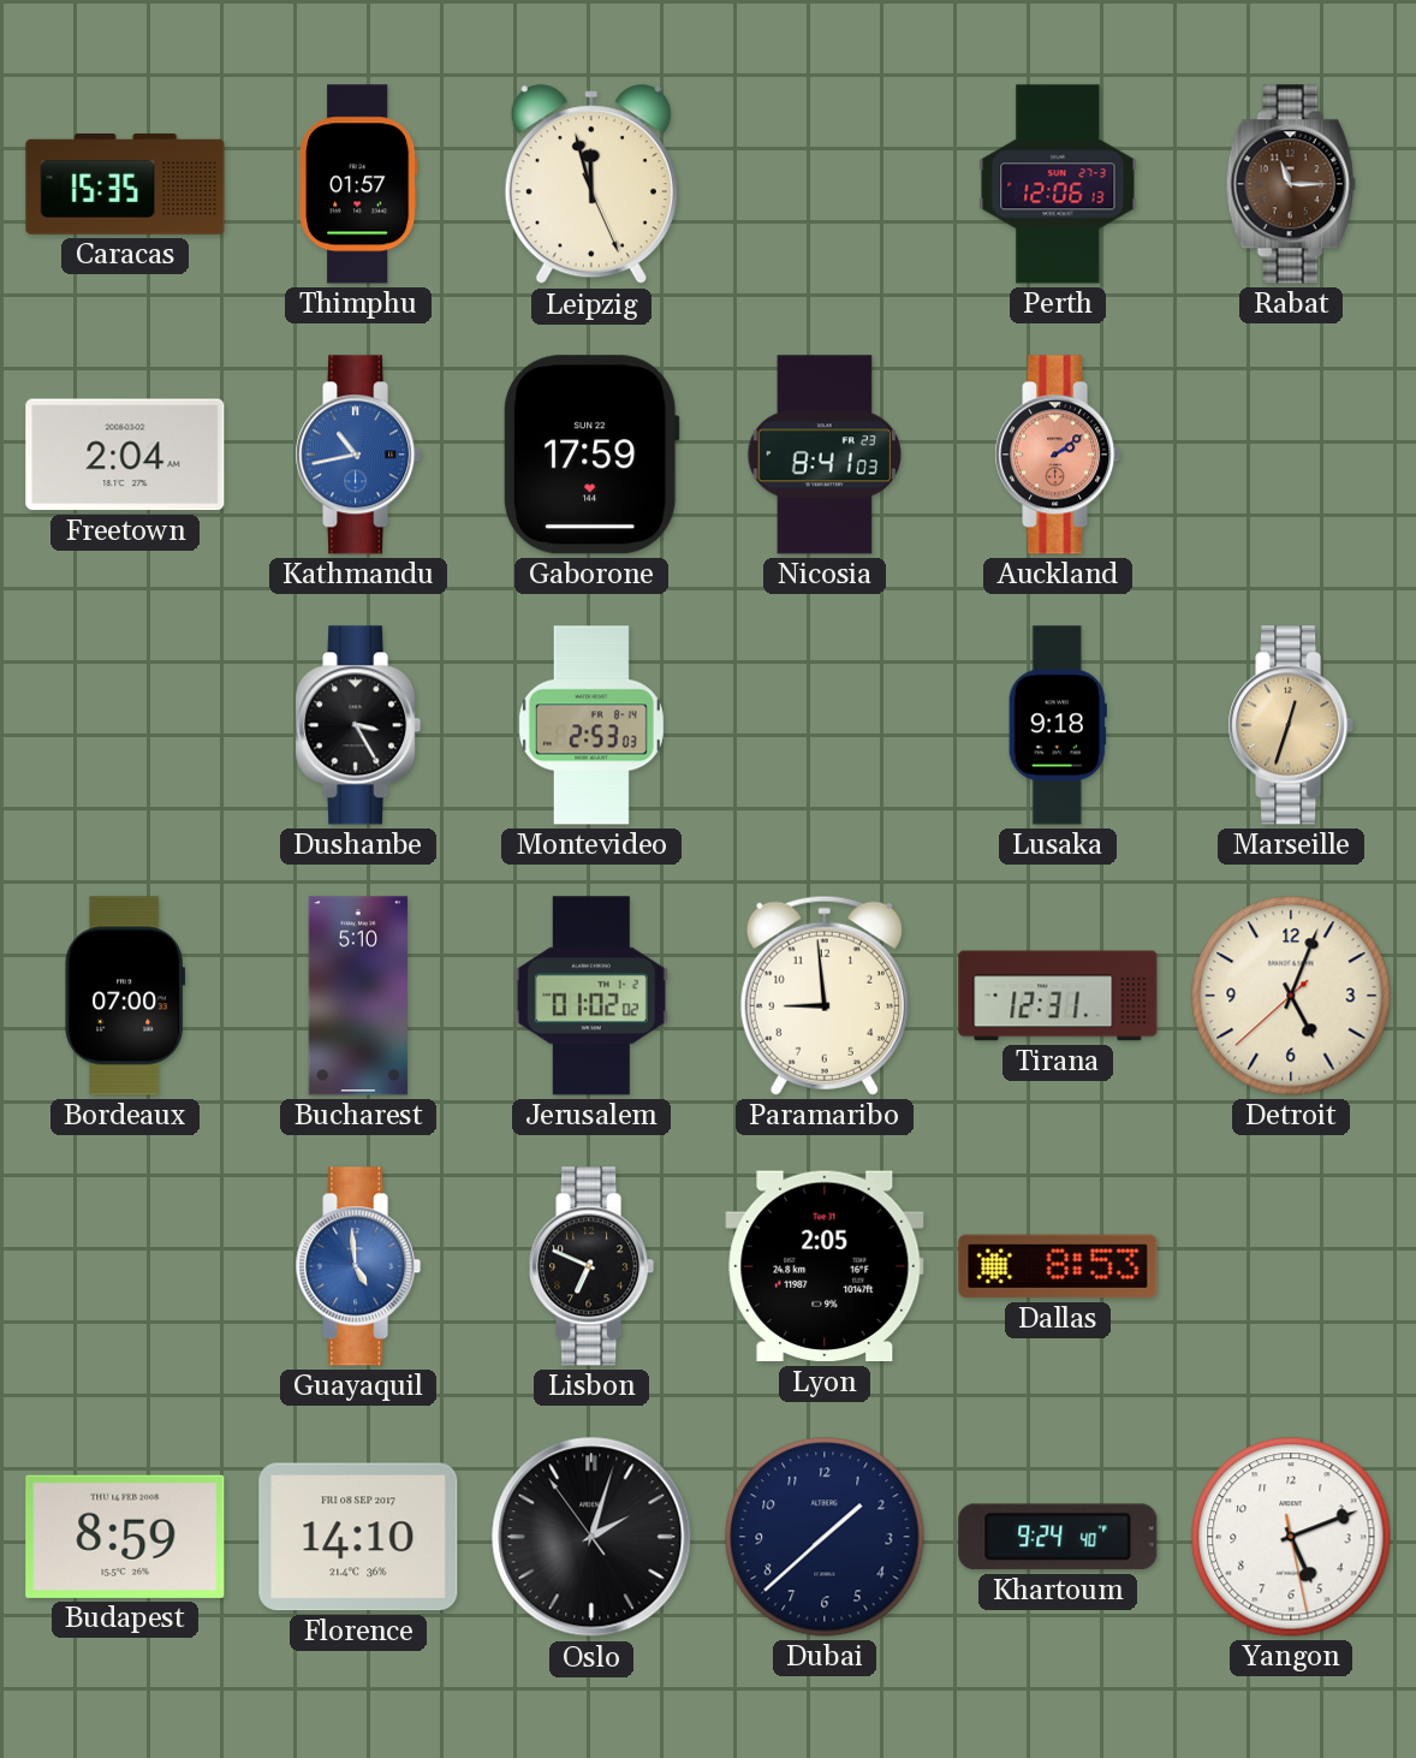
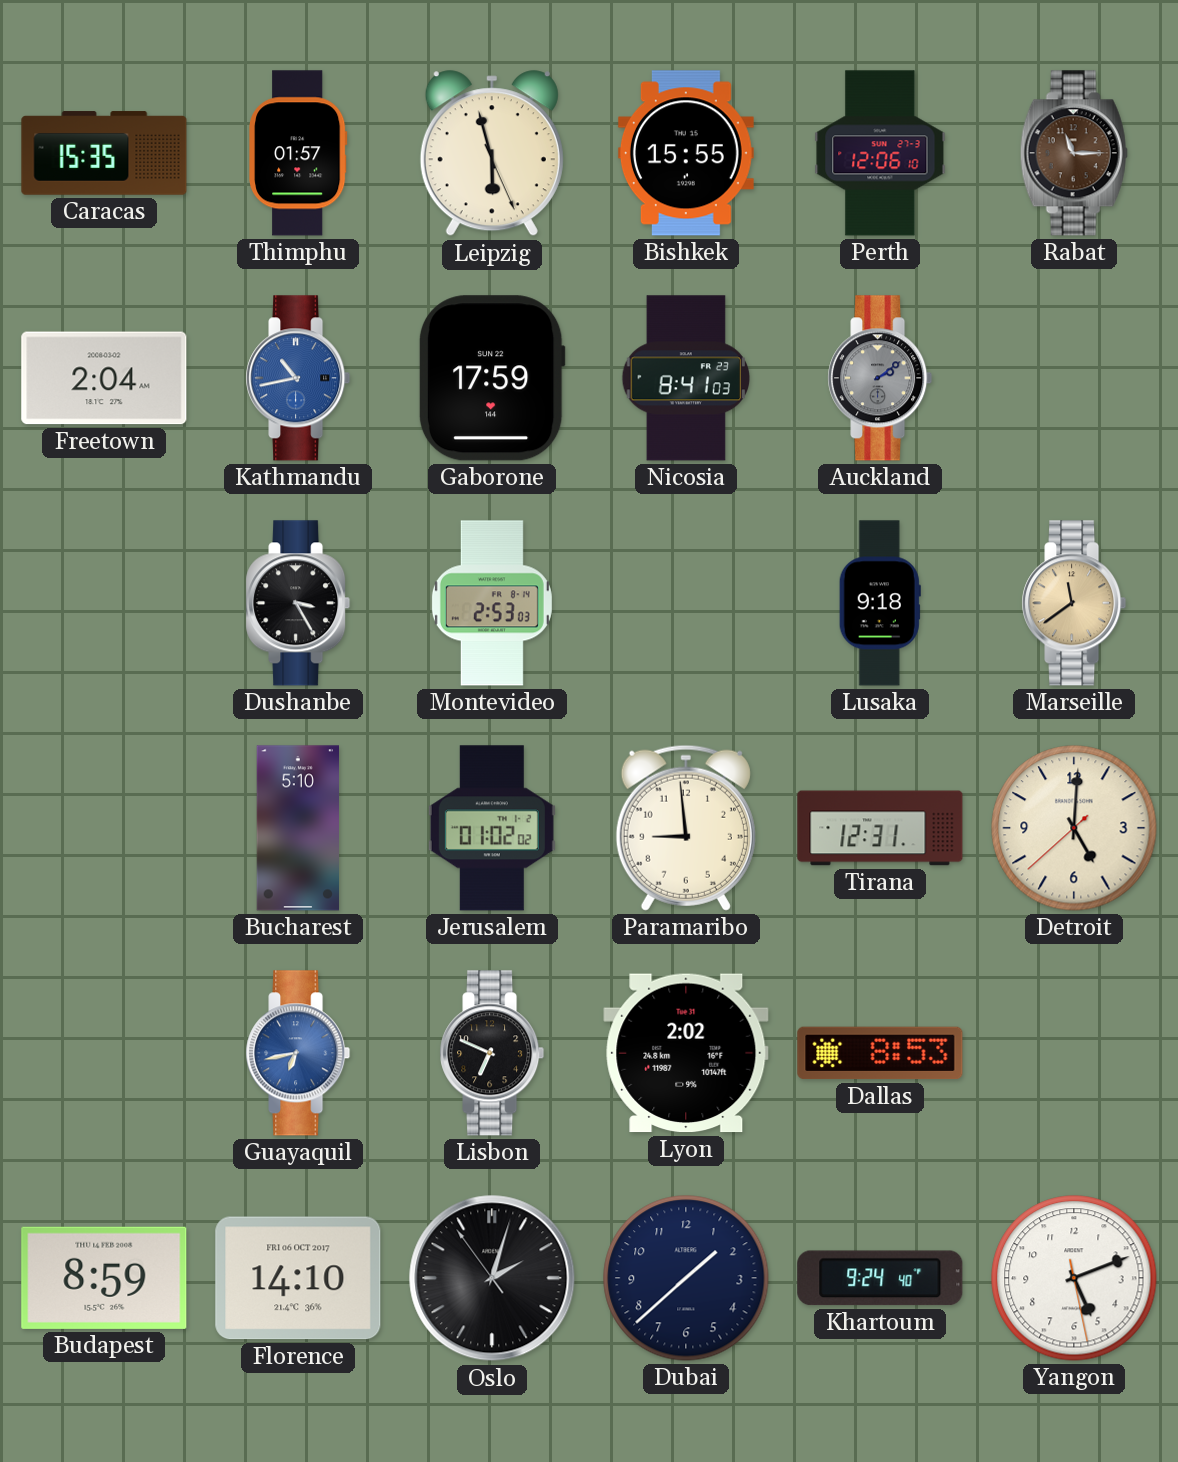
Leipzig: 11:57 -> 5:57 (492, 154)
Bishkek: none -> 15:55 (686, 153)
Perth: 12:06:13 -> 12:06:10 (880, 153)
Auckland dial: salmon -> grey (880, 378)
Marseille: 12:33 -> 11:39 (1074, 603)
Bordeaux: 07:00 -> none (125, 996)
Detroit: 5:03 -> 5:00 (1074, 828)
Guayaquil: 4:59 -> 6:43 (298, 1053)
Lyon: 2:05 -> 2:02 (686, 1053)
Florence date: FRI 08 SEP 2017 -> FRI 06 OCT 2017 (298, 1278)
